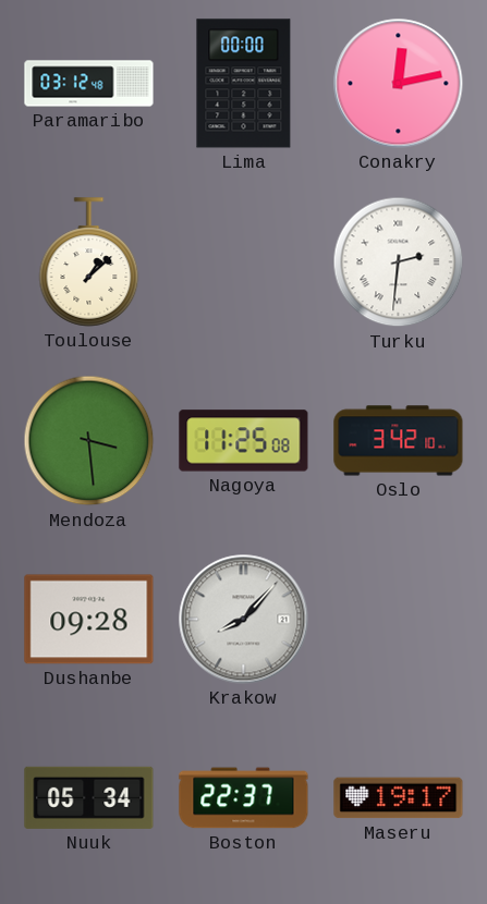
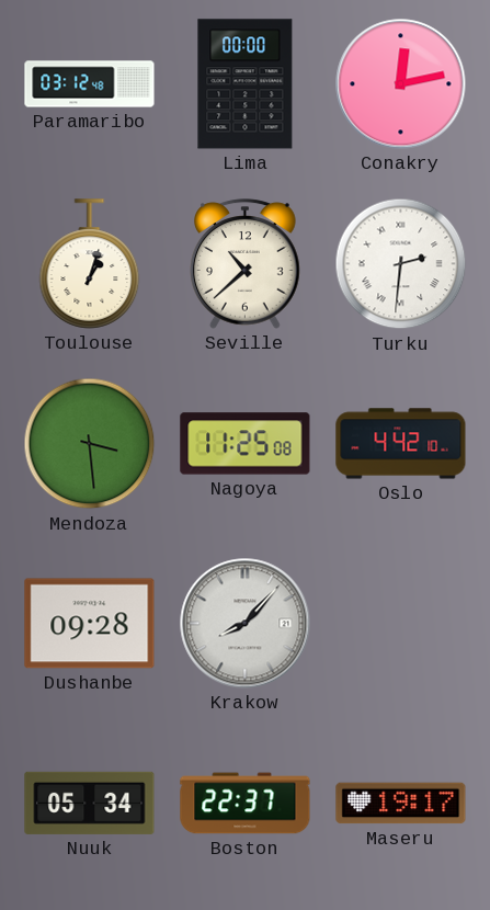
Toulouse: 1:08 -> 1:03 (90, 264)
Seville: none -> 10:38 (246, 264)
Oslo: 3:42 -> 4:42 (401, 444)
